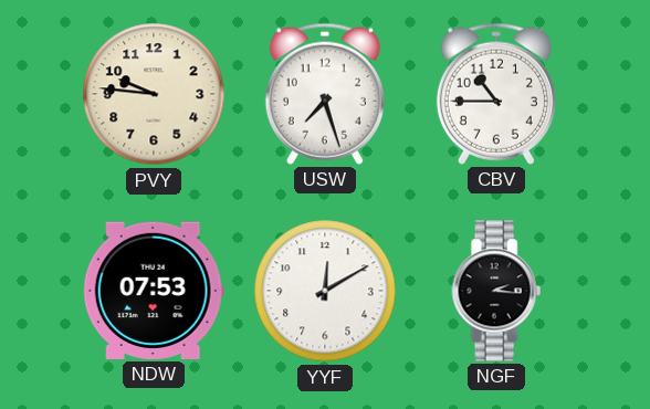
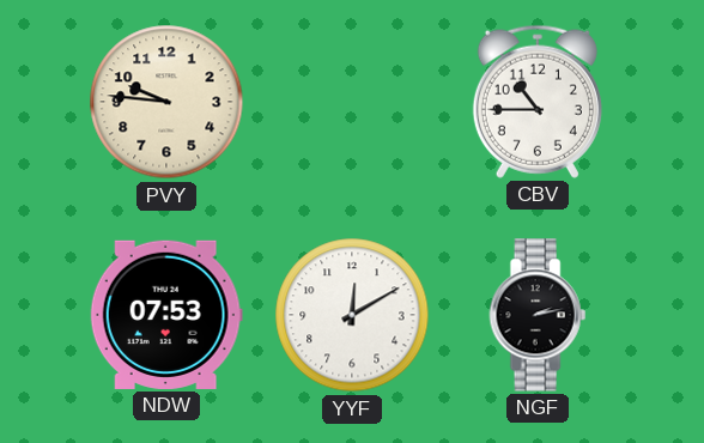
USW: 7:27 -> none (325, 94)
NGF: 2:16 -> 2:13 (538, 315)
